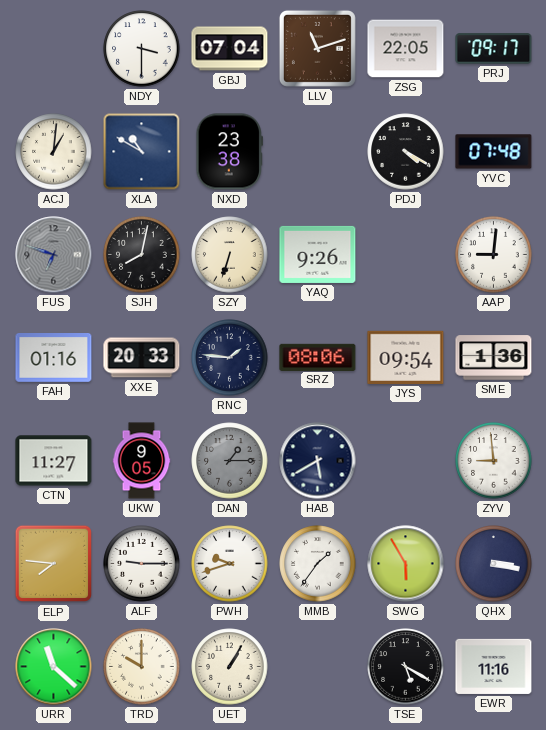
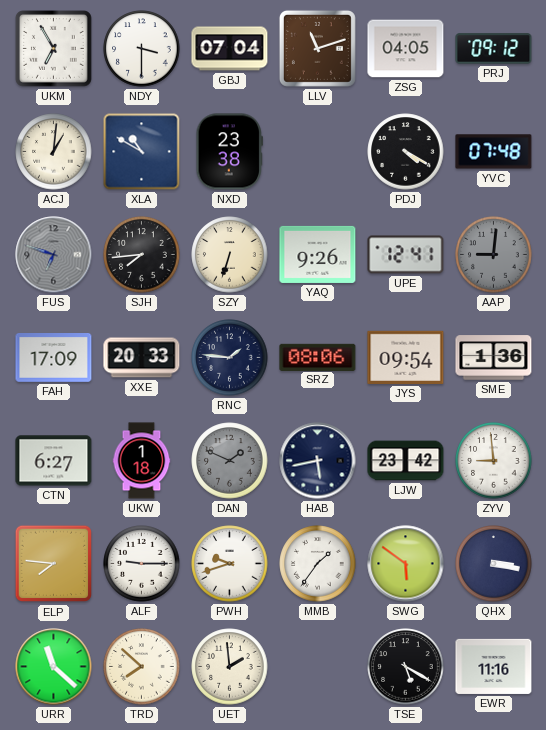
UKM: none -> 6:55 (54, 49)
ZSG: 22:05 -> 04:05 (406, 49)
PRJ: 09:17 -> 09:12 (494, 49)
SJH: 8:02 -> 7:44 (142, 255)
UPE: none -> 12:41 (406, 255)
AAP dial: white -> grey (494, 255)
FAH: 01:16 -> 17:09 (54, 358)
CTN: 11:27 -> 6:27 (54, 461)
UKW: 9:05 -> 1:18 (142, 461)
DAN: 1:15 -> 1:49 (230, 461)
HAB: 5:40 -> 5:43 (318, 461)
LJW: none -> 23:42 (406, 461)
SWG: 5:55 -> 5:51 (406, 564)
TRD: 10:00 -> 7:52 (142, 667)
UET: 1:05 -> 1:59 (230, 667)
